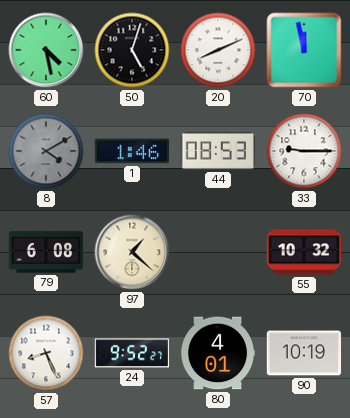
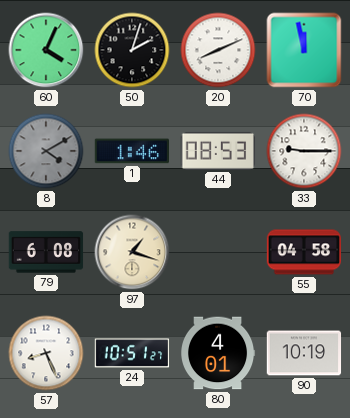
60: 4:28 -> 4:04 (46, 50)
50: 5:03 -> 2:03 (132, 50)
97: 1:22 -> 1:18 (132, 252)
55: 10:32 -> 04:58 (304, 252)
24: 9:52 -> 10:51 (132, 353)
